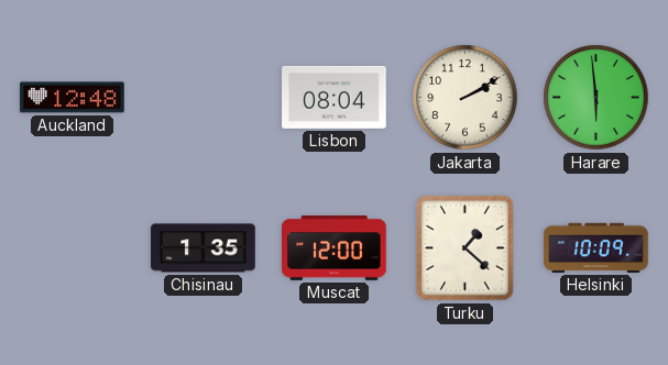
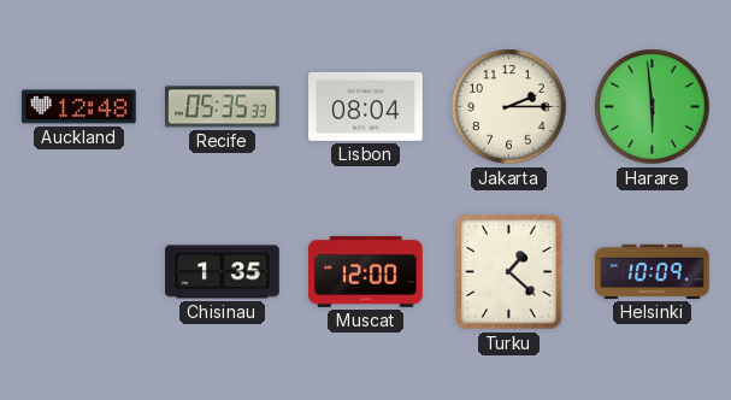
Recife: none -> 05:35 (223, 107)
Jakarta: 2:10 -> 2:15 (509, 107)
